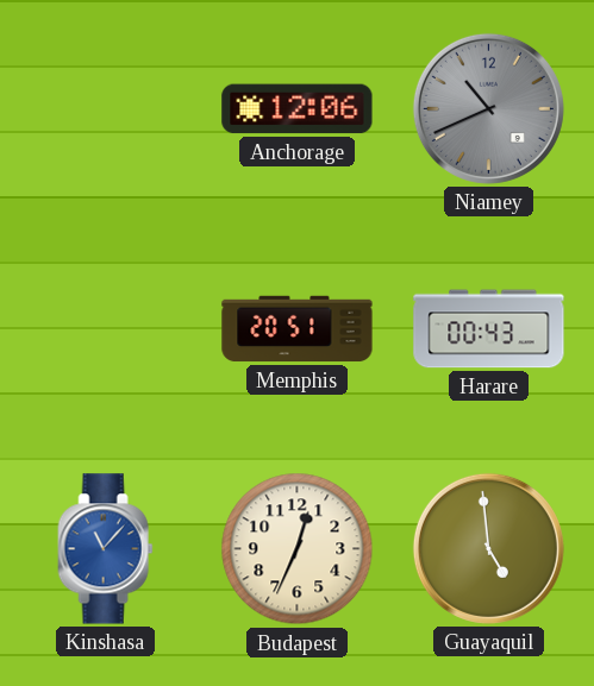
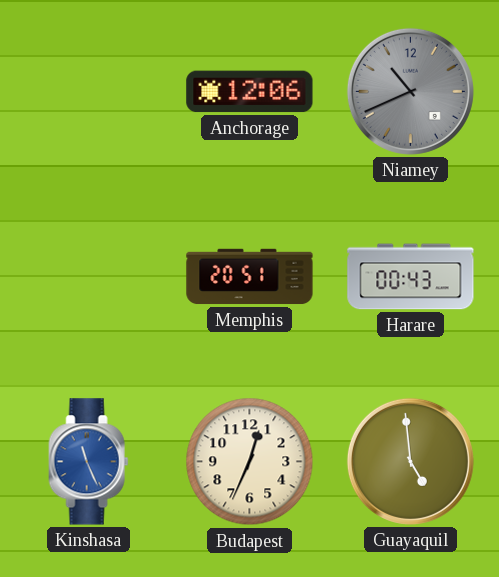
Kinshasa: 11:07 -> 11:26 (89, 462)
